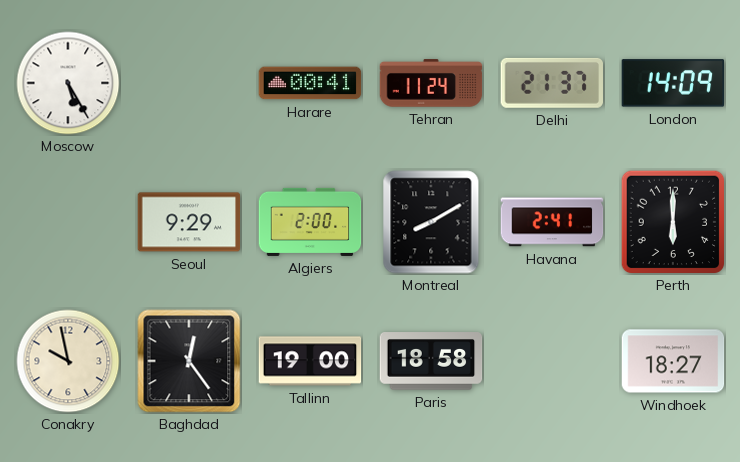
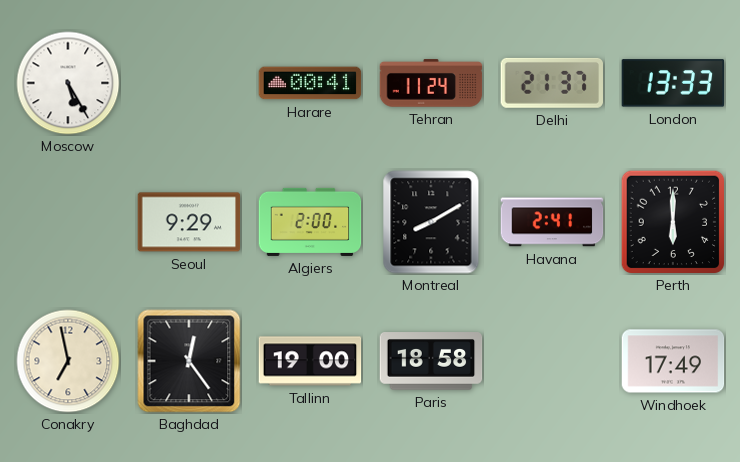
London: 14:09 -> 13:33 (673, 83)
Conakry: 9:58 -> 6:58 (68, 361)
Windhoek: 18:27 -> 17:49 (673, 361)
